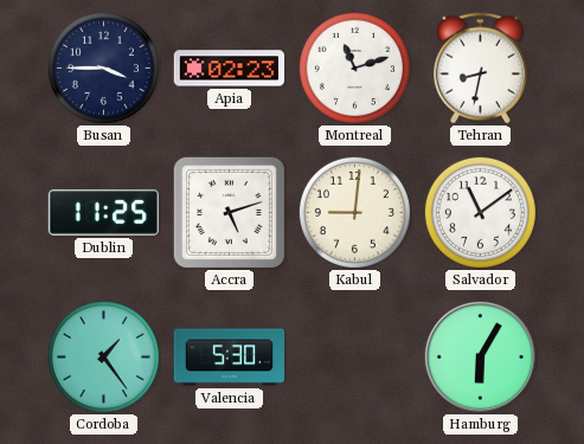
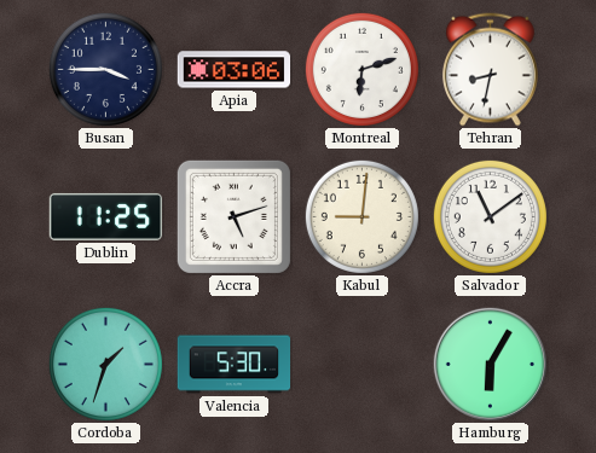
Apia: 02:23 -> 03:06 (235, 70)
Montreal: 11:12 -> 6:12 (361, 69)
Cordoba: 1:24 -> 1:33 (105, 364)
